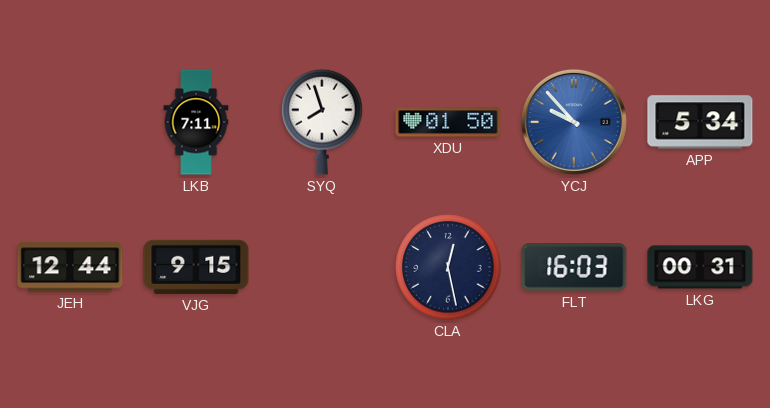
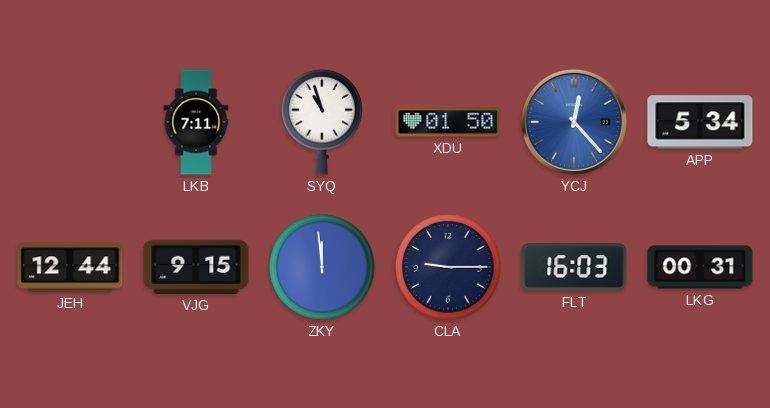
SYQ: 7:57 -> 10:57 (322, 122)
YCJ: 9:53 -> 12:23 (574, 122)
ZKY: none -> 11:59 (322, 267)
CLA: 12:28 -> 9:15 (448, 267)
